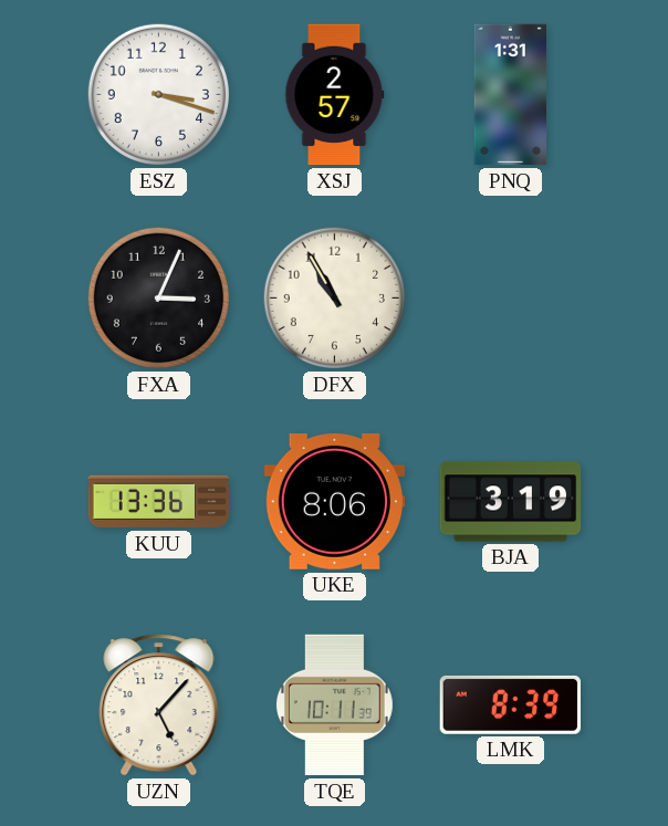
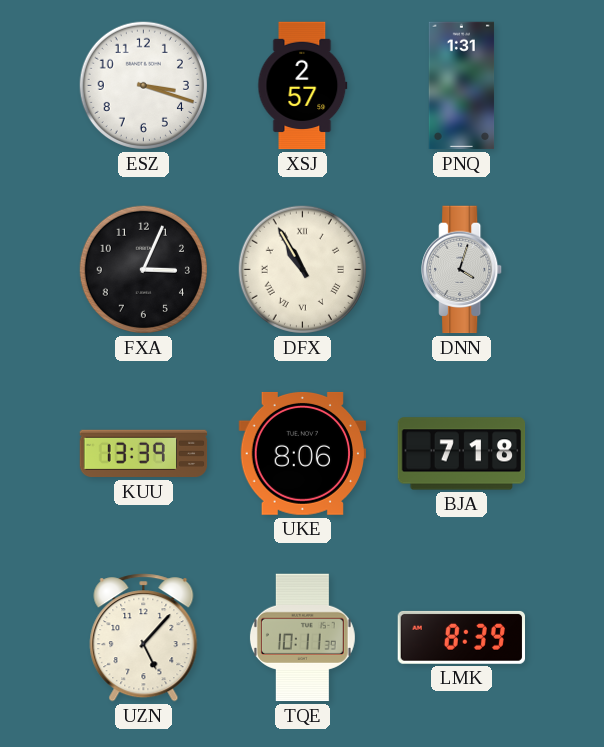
DFX numerals: Arabic -> Roman (302, 269)
DNN: none -> 4:03 (462, 270)
KUU: 13:36 -> 13:39 (144, 454)
BJA: 3:19 -> 7:18 (462, 454)
